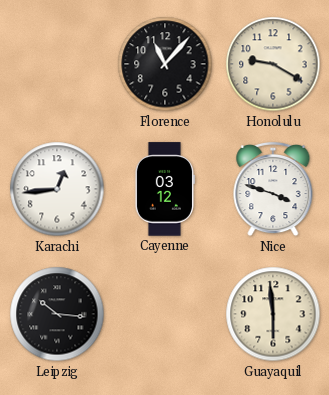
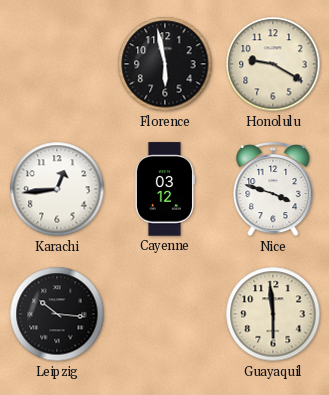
Florence: 11:07 -> 5:58 (165, 64)
